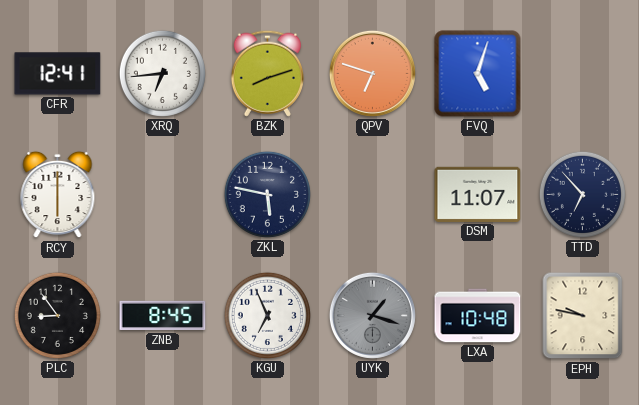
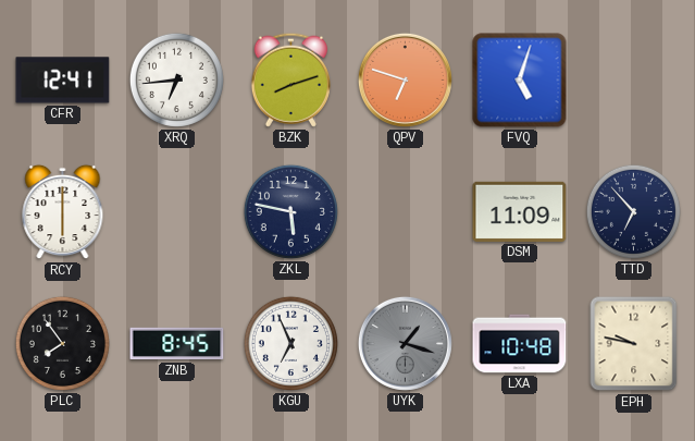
DSM: 11:07 -> 11:09 (520, 211)
PLC: 8:54 -> 7:54 (62, 343)
